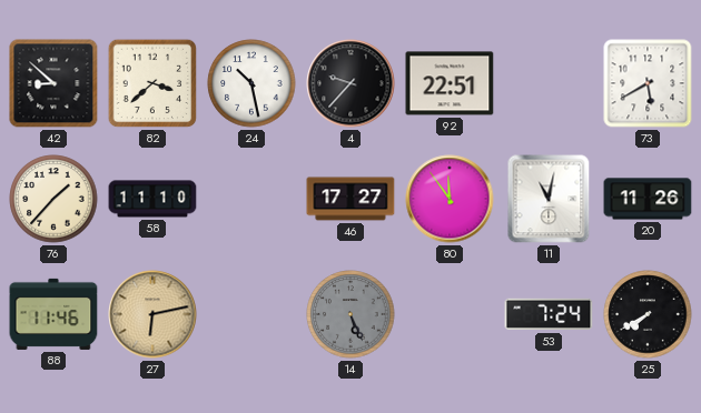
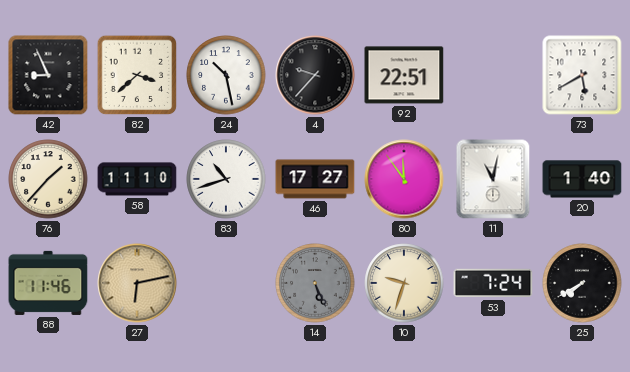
42: 8:52 -> 8:56 (48, 75)
83: none -> 10:42 (226, 179)
20: 11:26 -> 1:40 (582, 179)
10: none -> 9:33 (404, 283)
